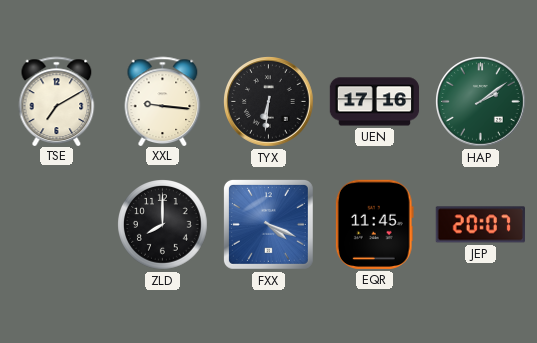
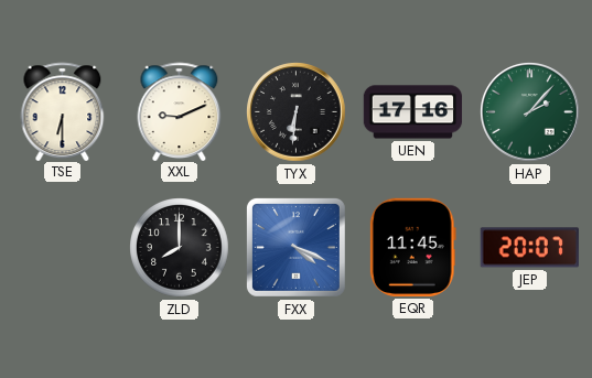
TSE: 7:10 -> 6:30 (63, 111)
XXL: 9:16 -> 9:11 (180, 111)
HAP: 2:09 -> 2:07 (530, 112)
